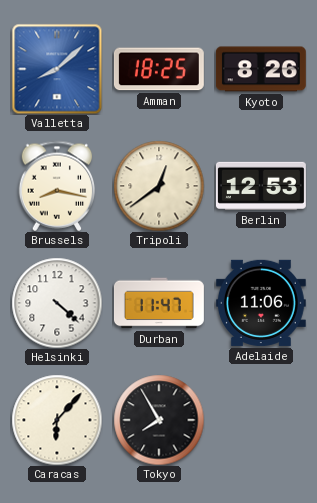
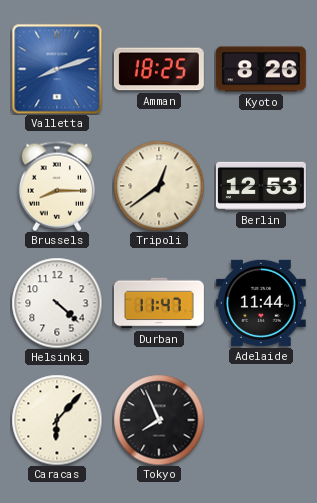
Valletta: 8:08 -> 8:12 (57, 69)
Brussels: 8:17 -> 8:15 (57, 186)
Adelaide: 11:06 -> 11:44 (261, 303)
Tokyo: 7:55 -> 7:56 (159, 420)
